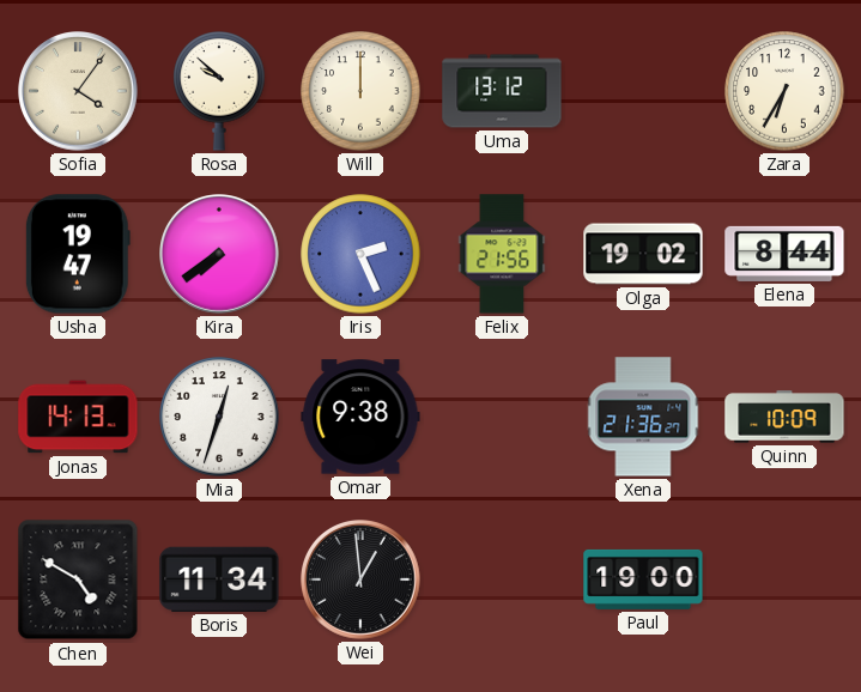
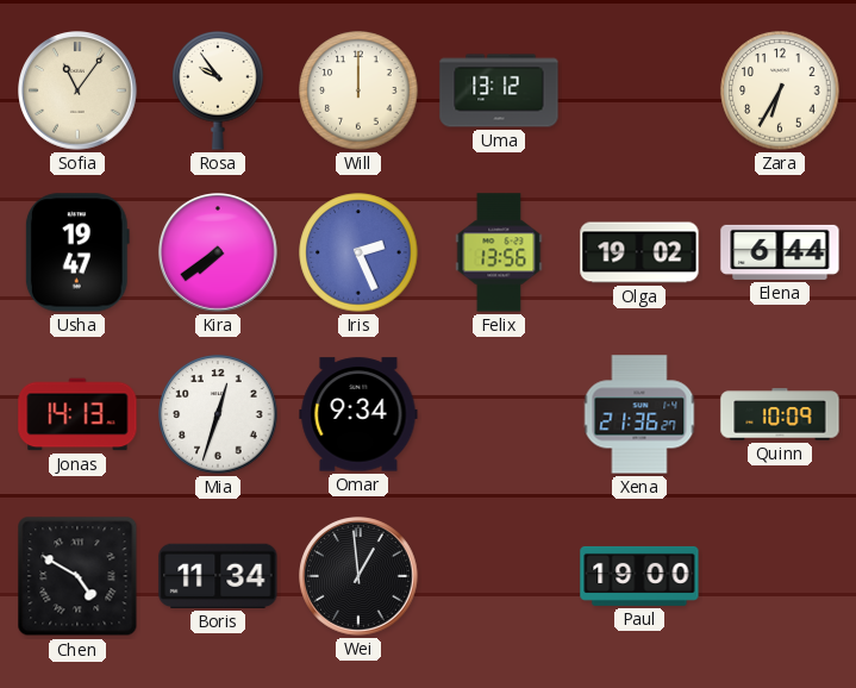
Sofia: 4:06 -> 11:06 (79, 92)
Rosa: 9:52 -> 9:54 (218, 90)
Felix: 21:56 -> 13:56 (499, 252)
Elena: 8:44 -> 6:44 (780, 252)
Omar: 9:38 -> 9:34 (358, 414)
